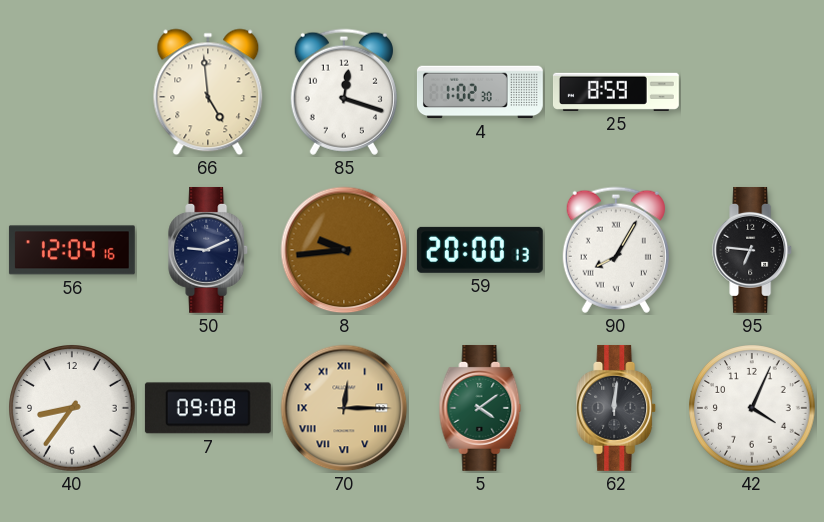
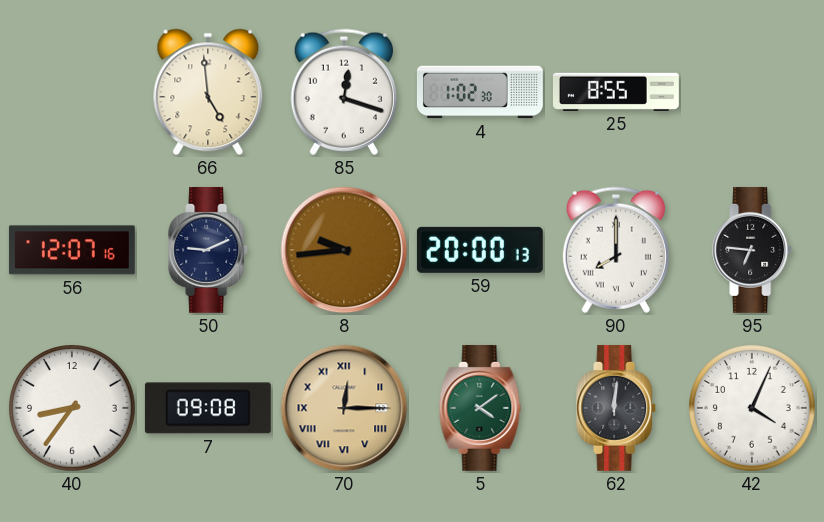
25: 8:59 -> 8:55 (616, 92)
56: 12:04 -> 12:07 (72, 250)
90: 8:05 -> 8:00 (616, 250)
